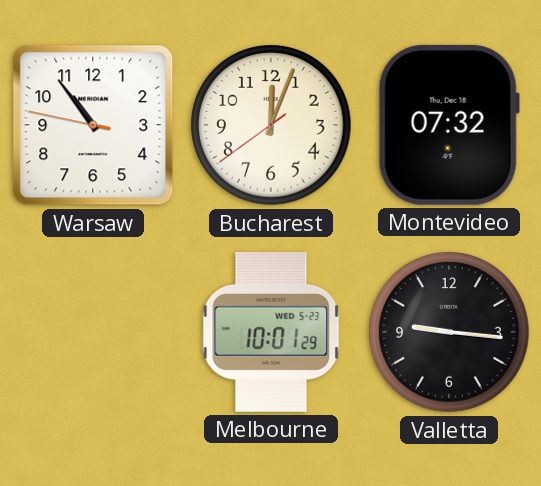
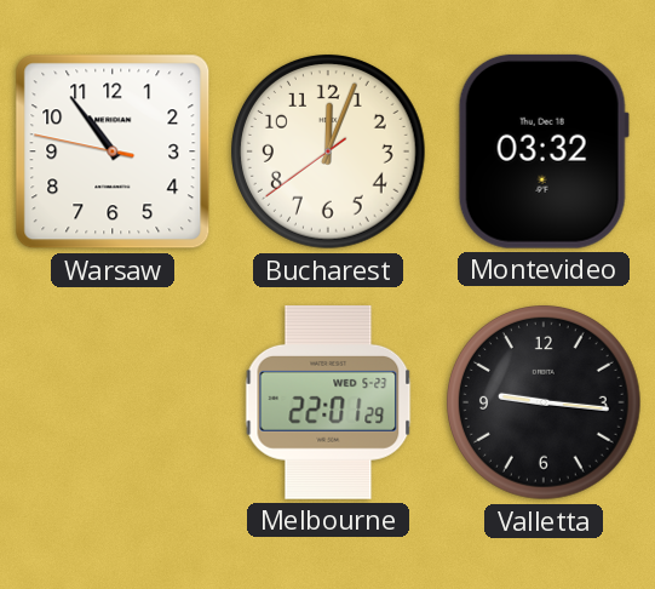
Montevideo: 07:32 -> 03:32 (544, 151)
Melbourne: 10:01 -> 22:01 (328, 402)
